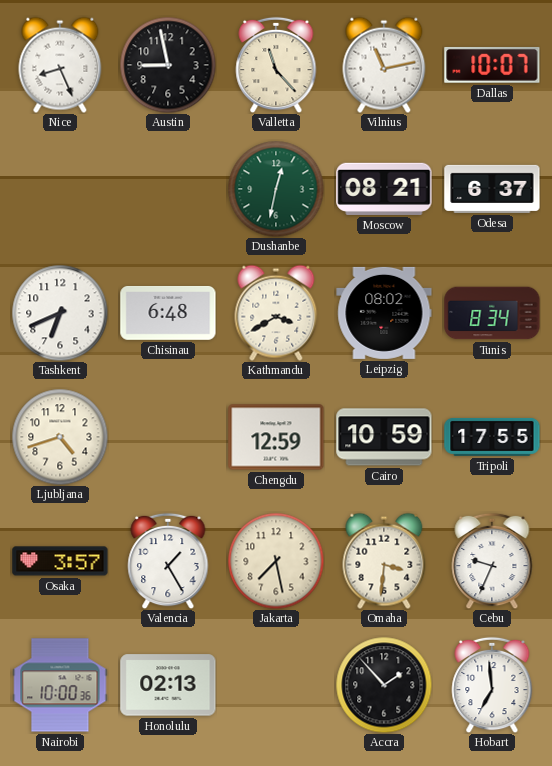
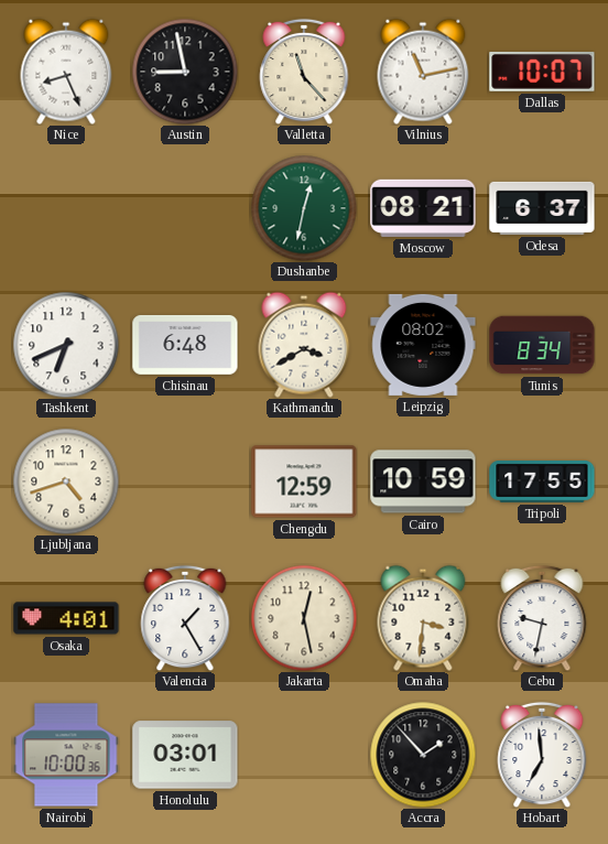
Osaka: 3:57 -> 4:01 (66, 618)
Jakarta: 7:28 -> 12:28 (304, 618)
Cebu: 9:34 -> 9:32 (542, 618)
Honolulu: 02:13 -> 03:01 (185, 755)
